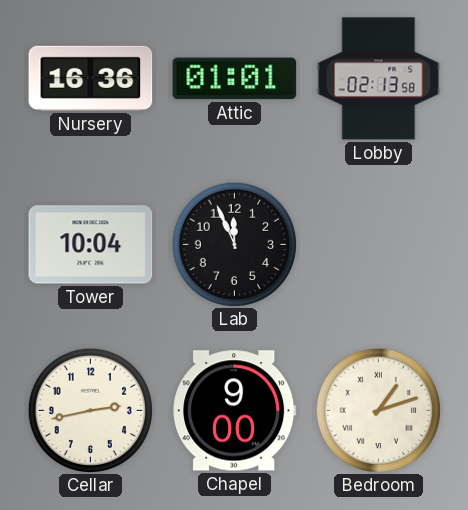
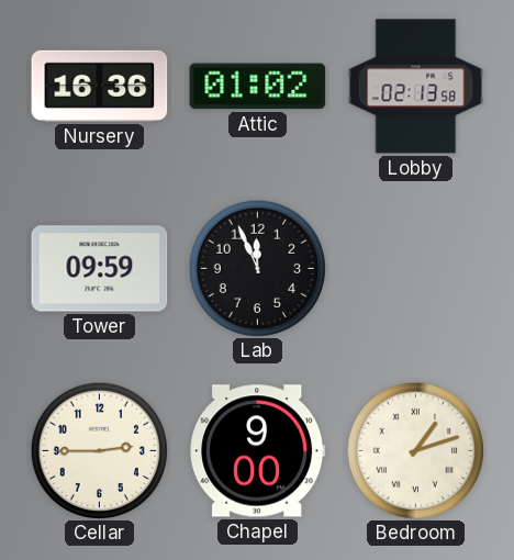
Attic: 01:01 -> 01:02 (258, 87)
Tower: 10:04 -> 09:59 (100, 269)
Cellar: 2:43 -> 2:45 (99, 450)
